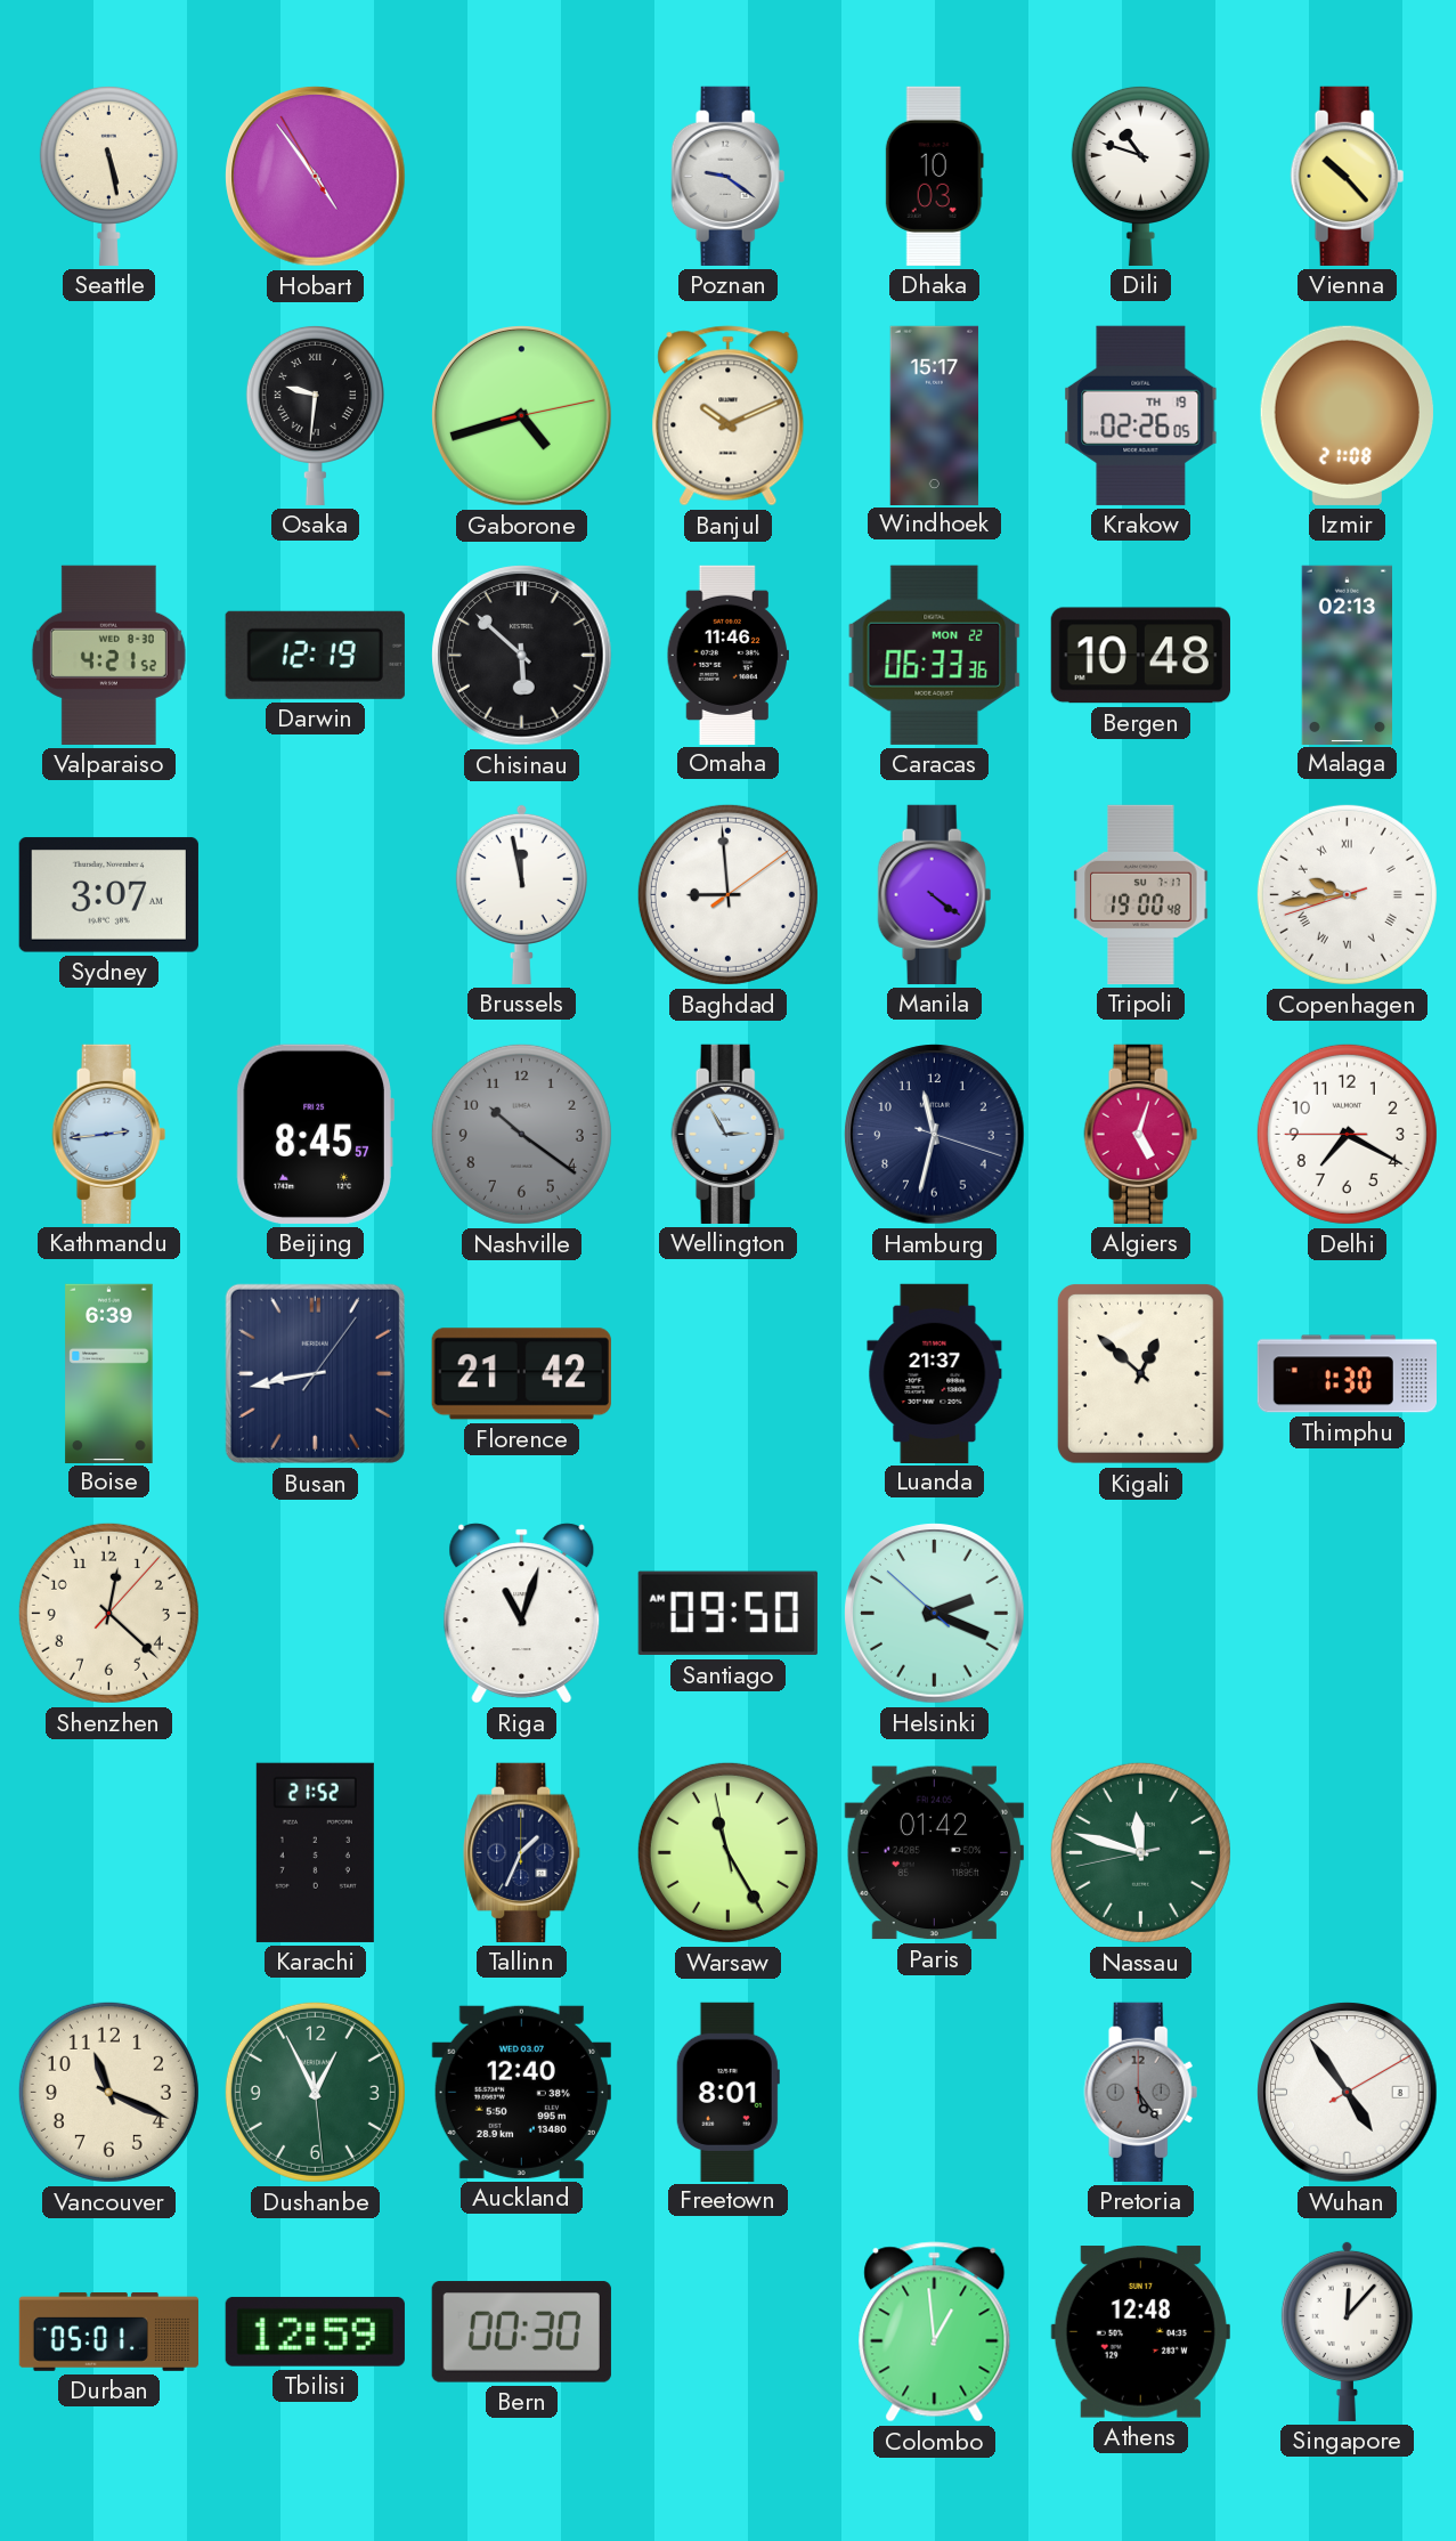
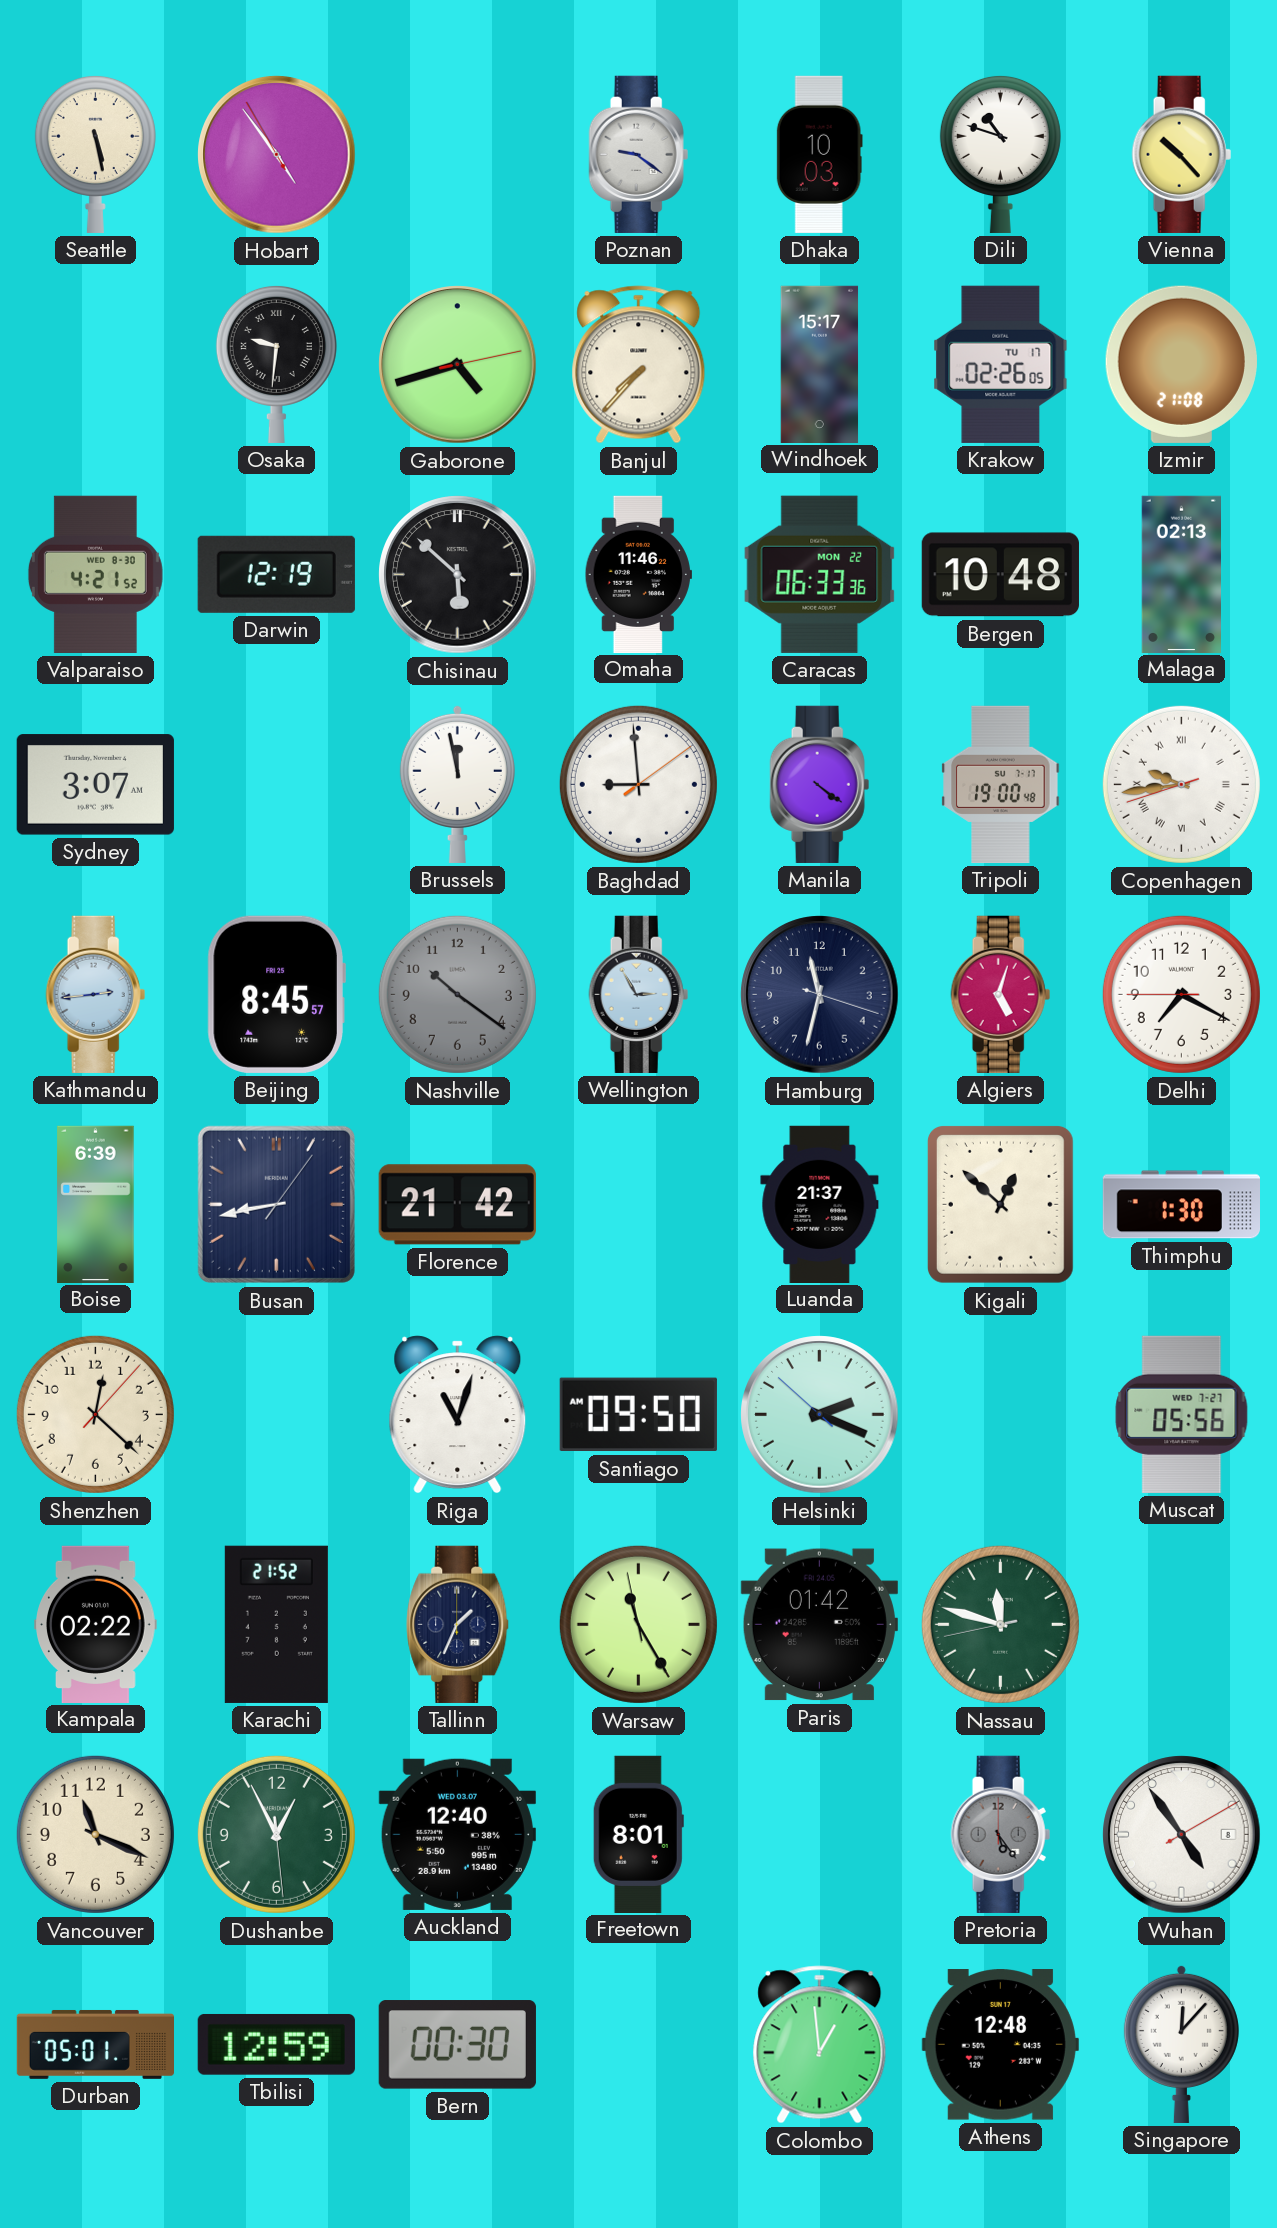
Banjul: 10:11 -> 7:37 (639, 365)
Krakow date: TH 19 -> TU 17 (1001, 364)
Muscat: none -> 05:56 (1182, 1414)
Kampala: none -> 02:22 (96, 1624)
